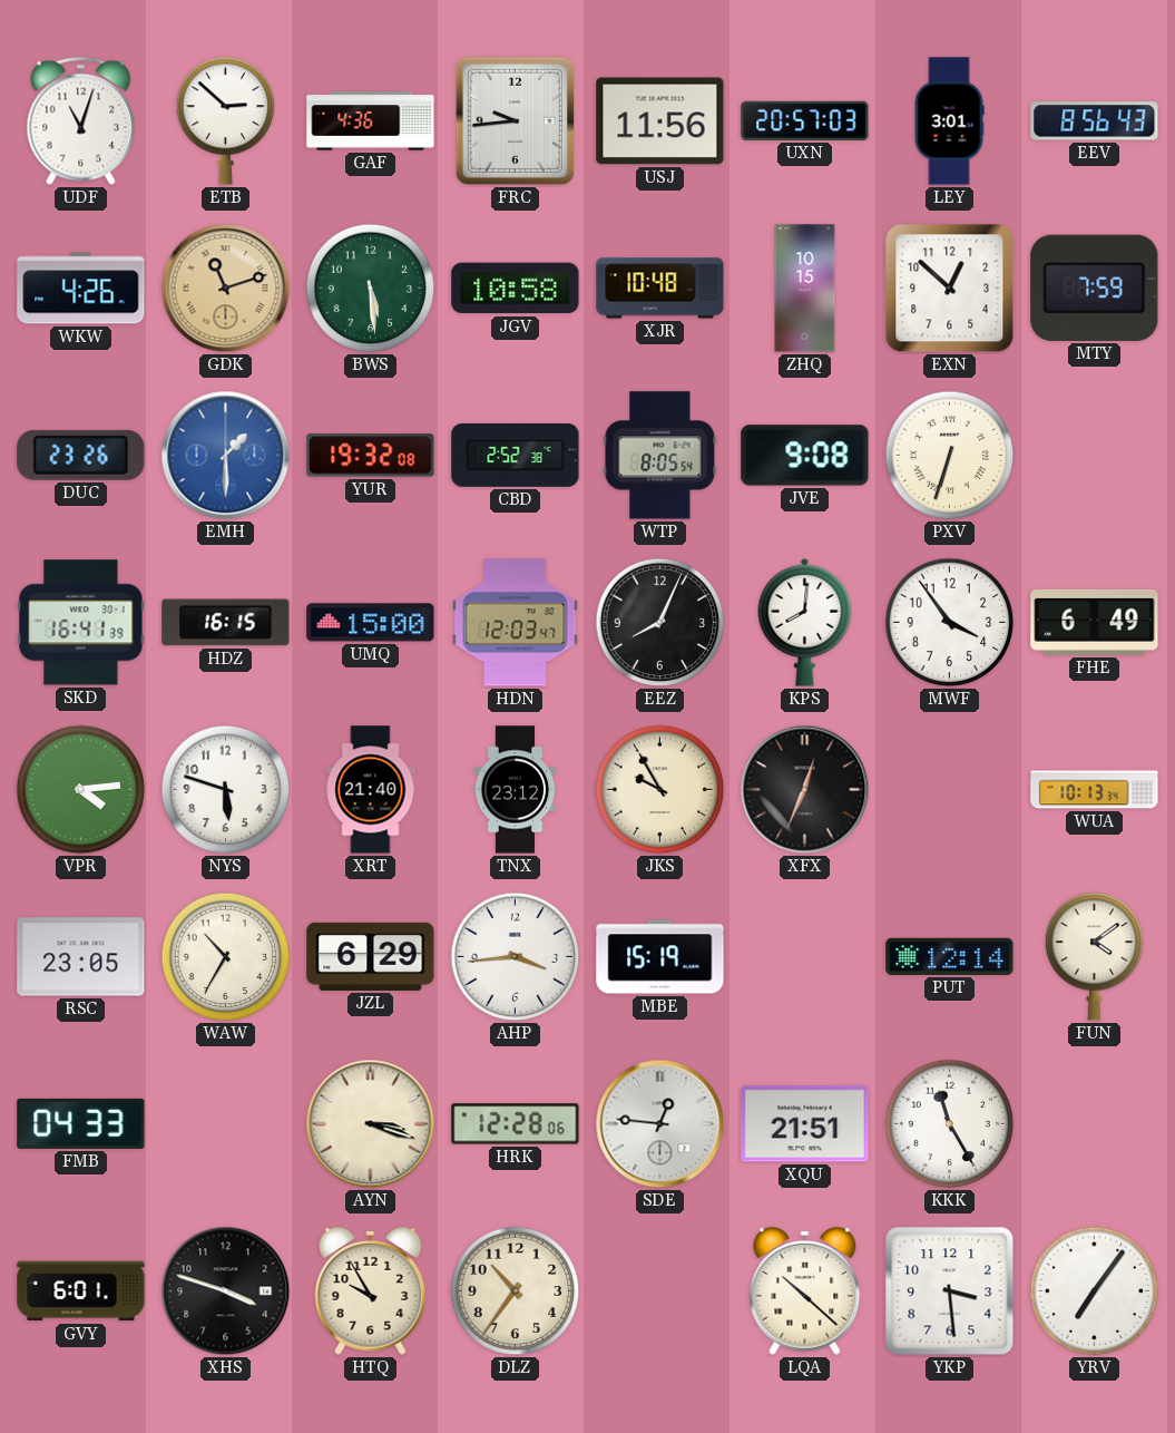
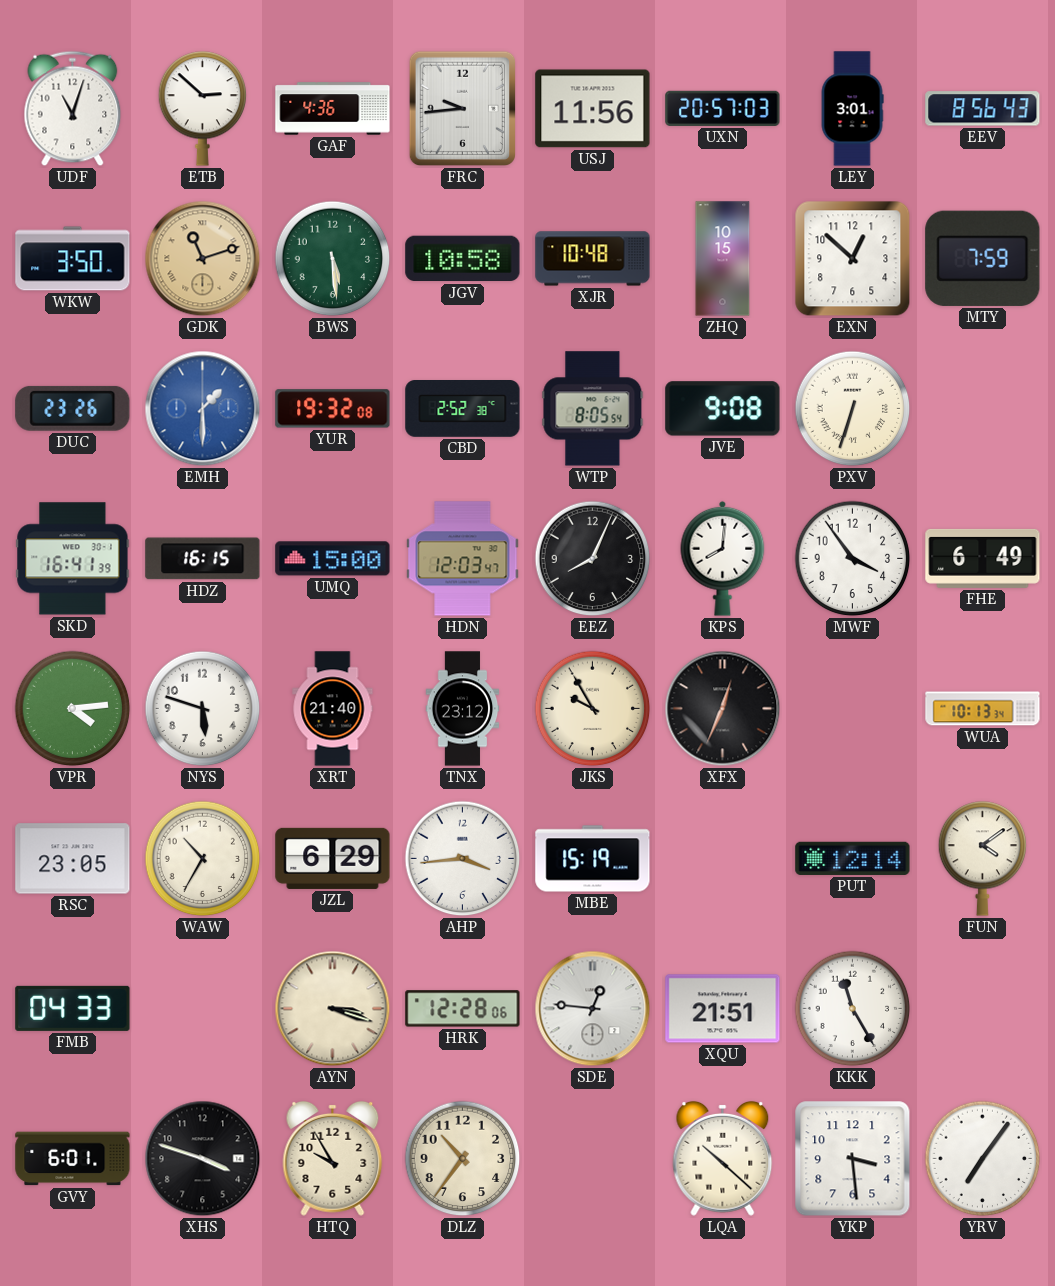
WKW: 4:26 -> 3:50 (73, 259)
